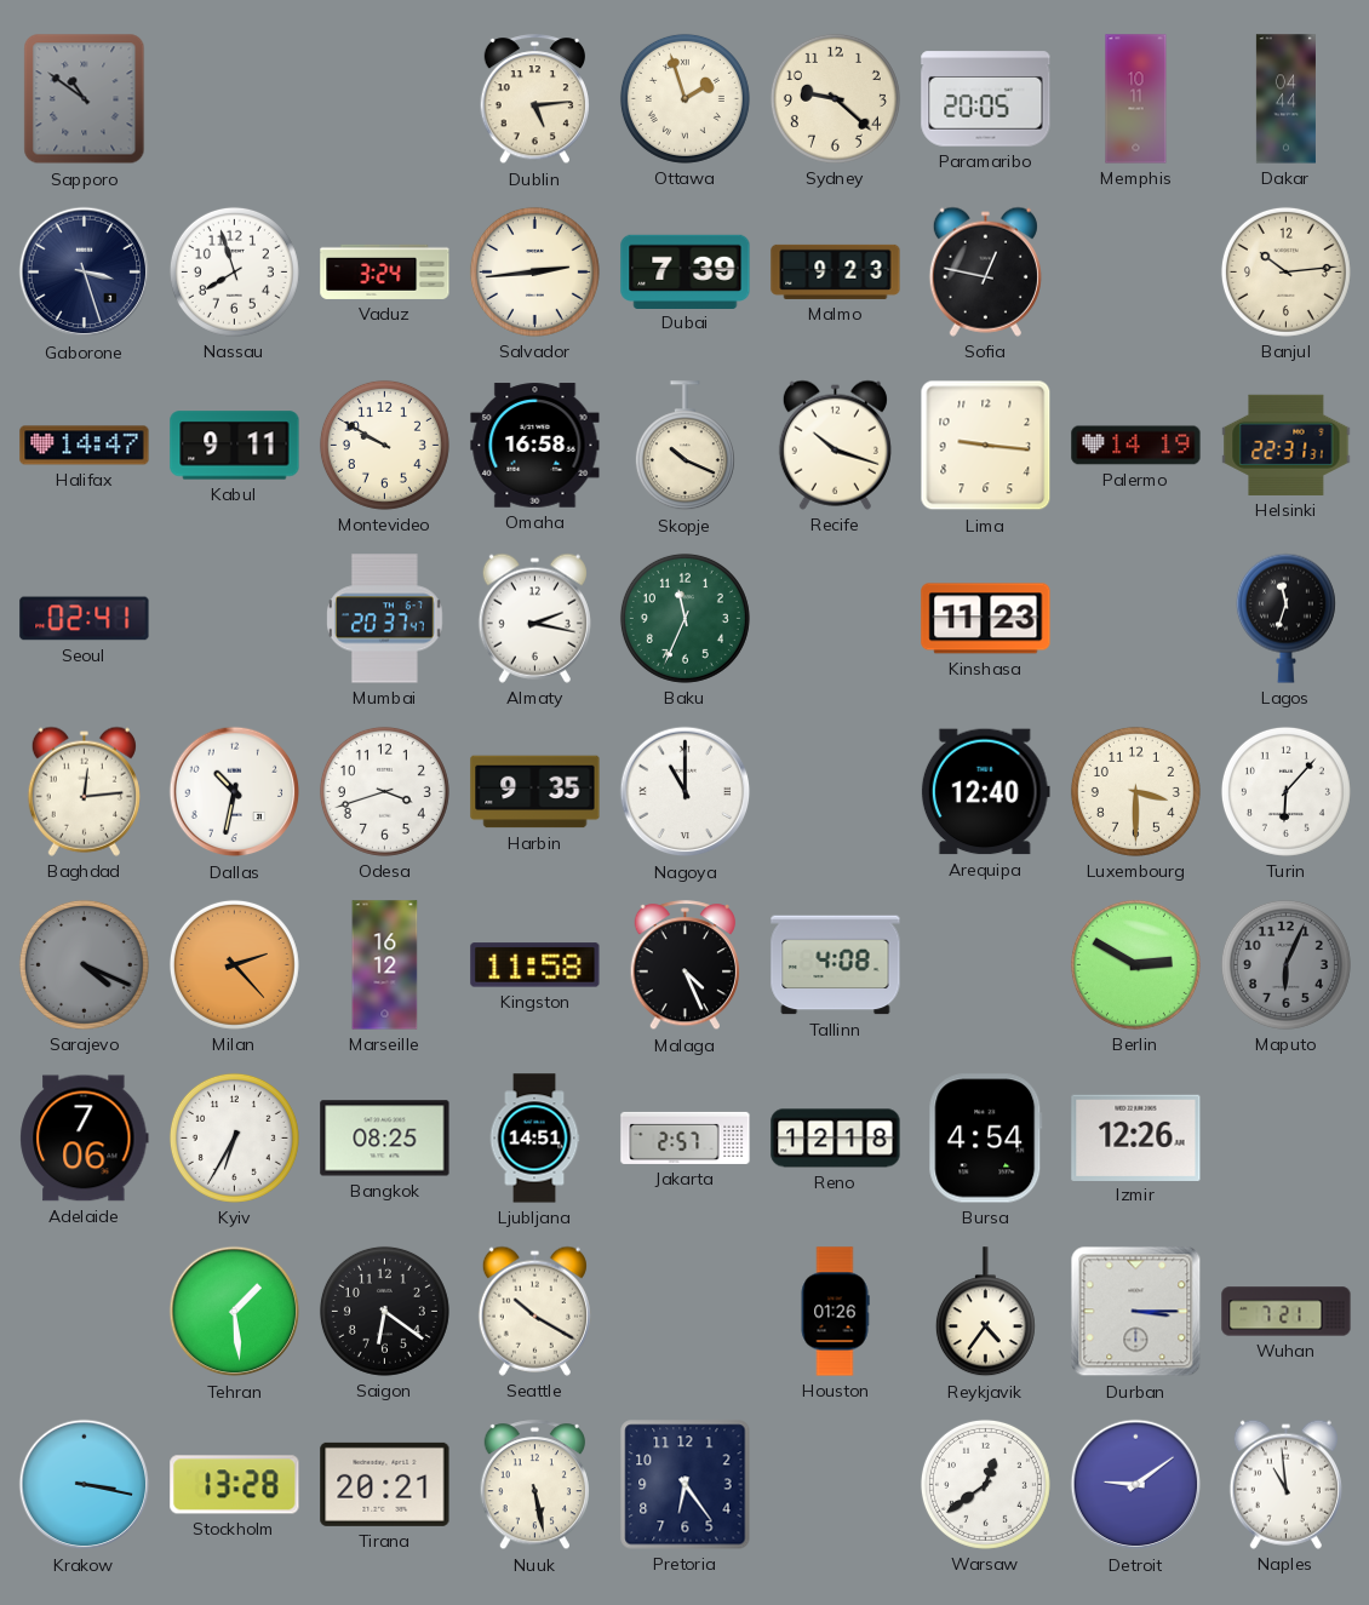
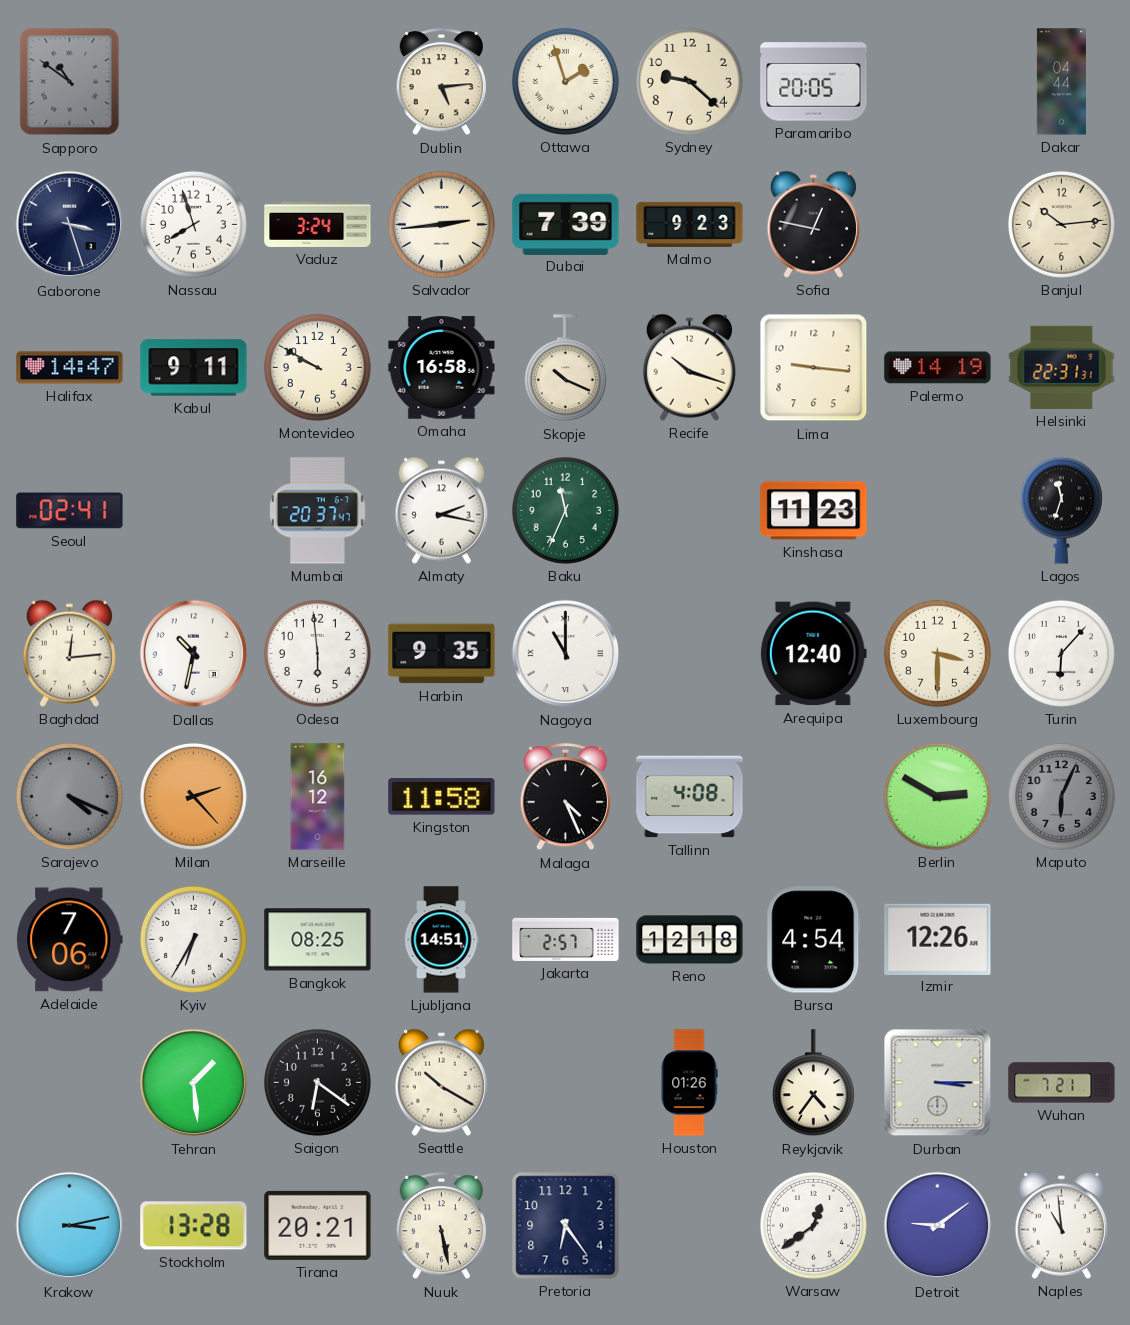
Memphis: 10:11 -> none (1136, 99)
Odesa: 3:42 -> 5:59 (317, 653)
Krakow: 3:17 -> 3:13 (70, 1226)
